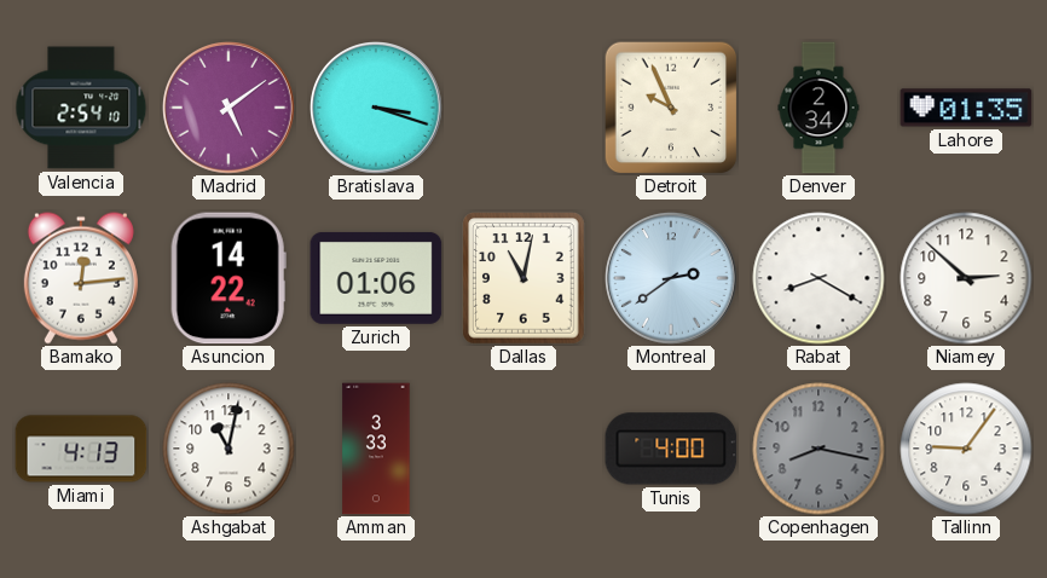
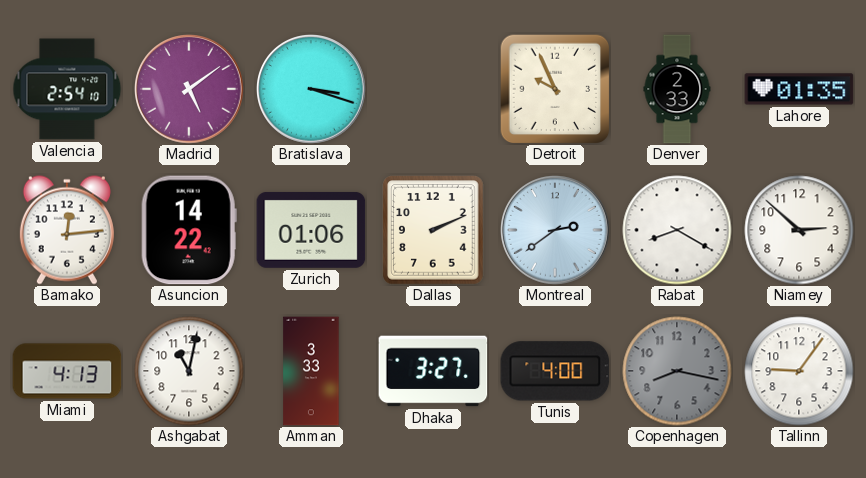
Denver: 2:34 -> 2:33 (677, 89)
Dallas: 11:02 -> 2:11 (433, 230)
Dhaka: none -> 3:27 (433, 371)
